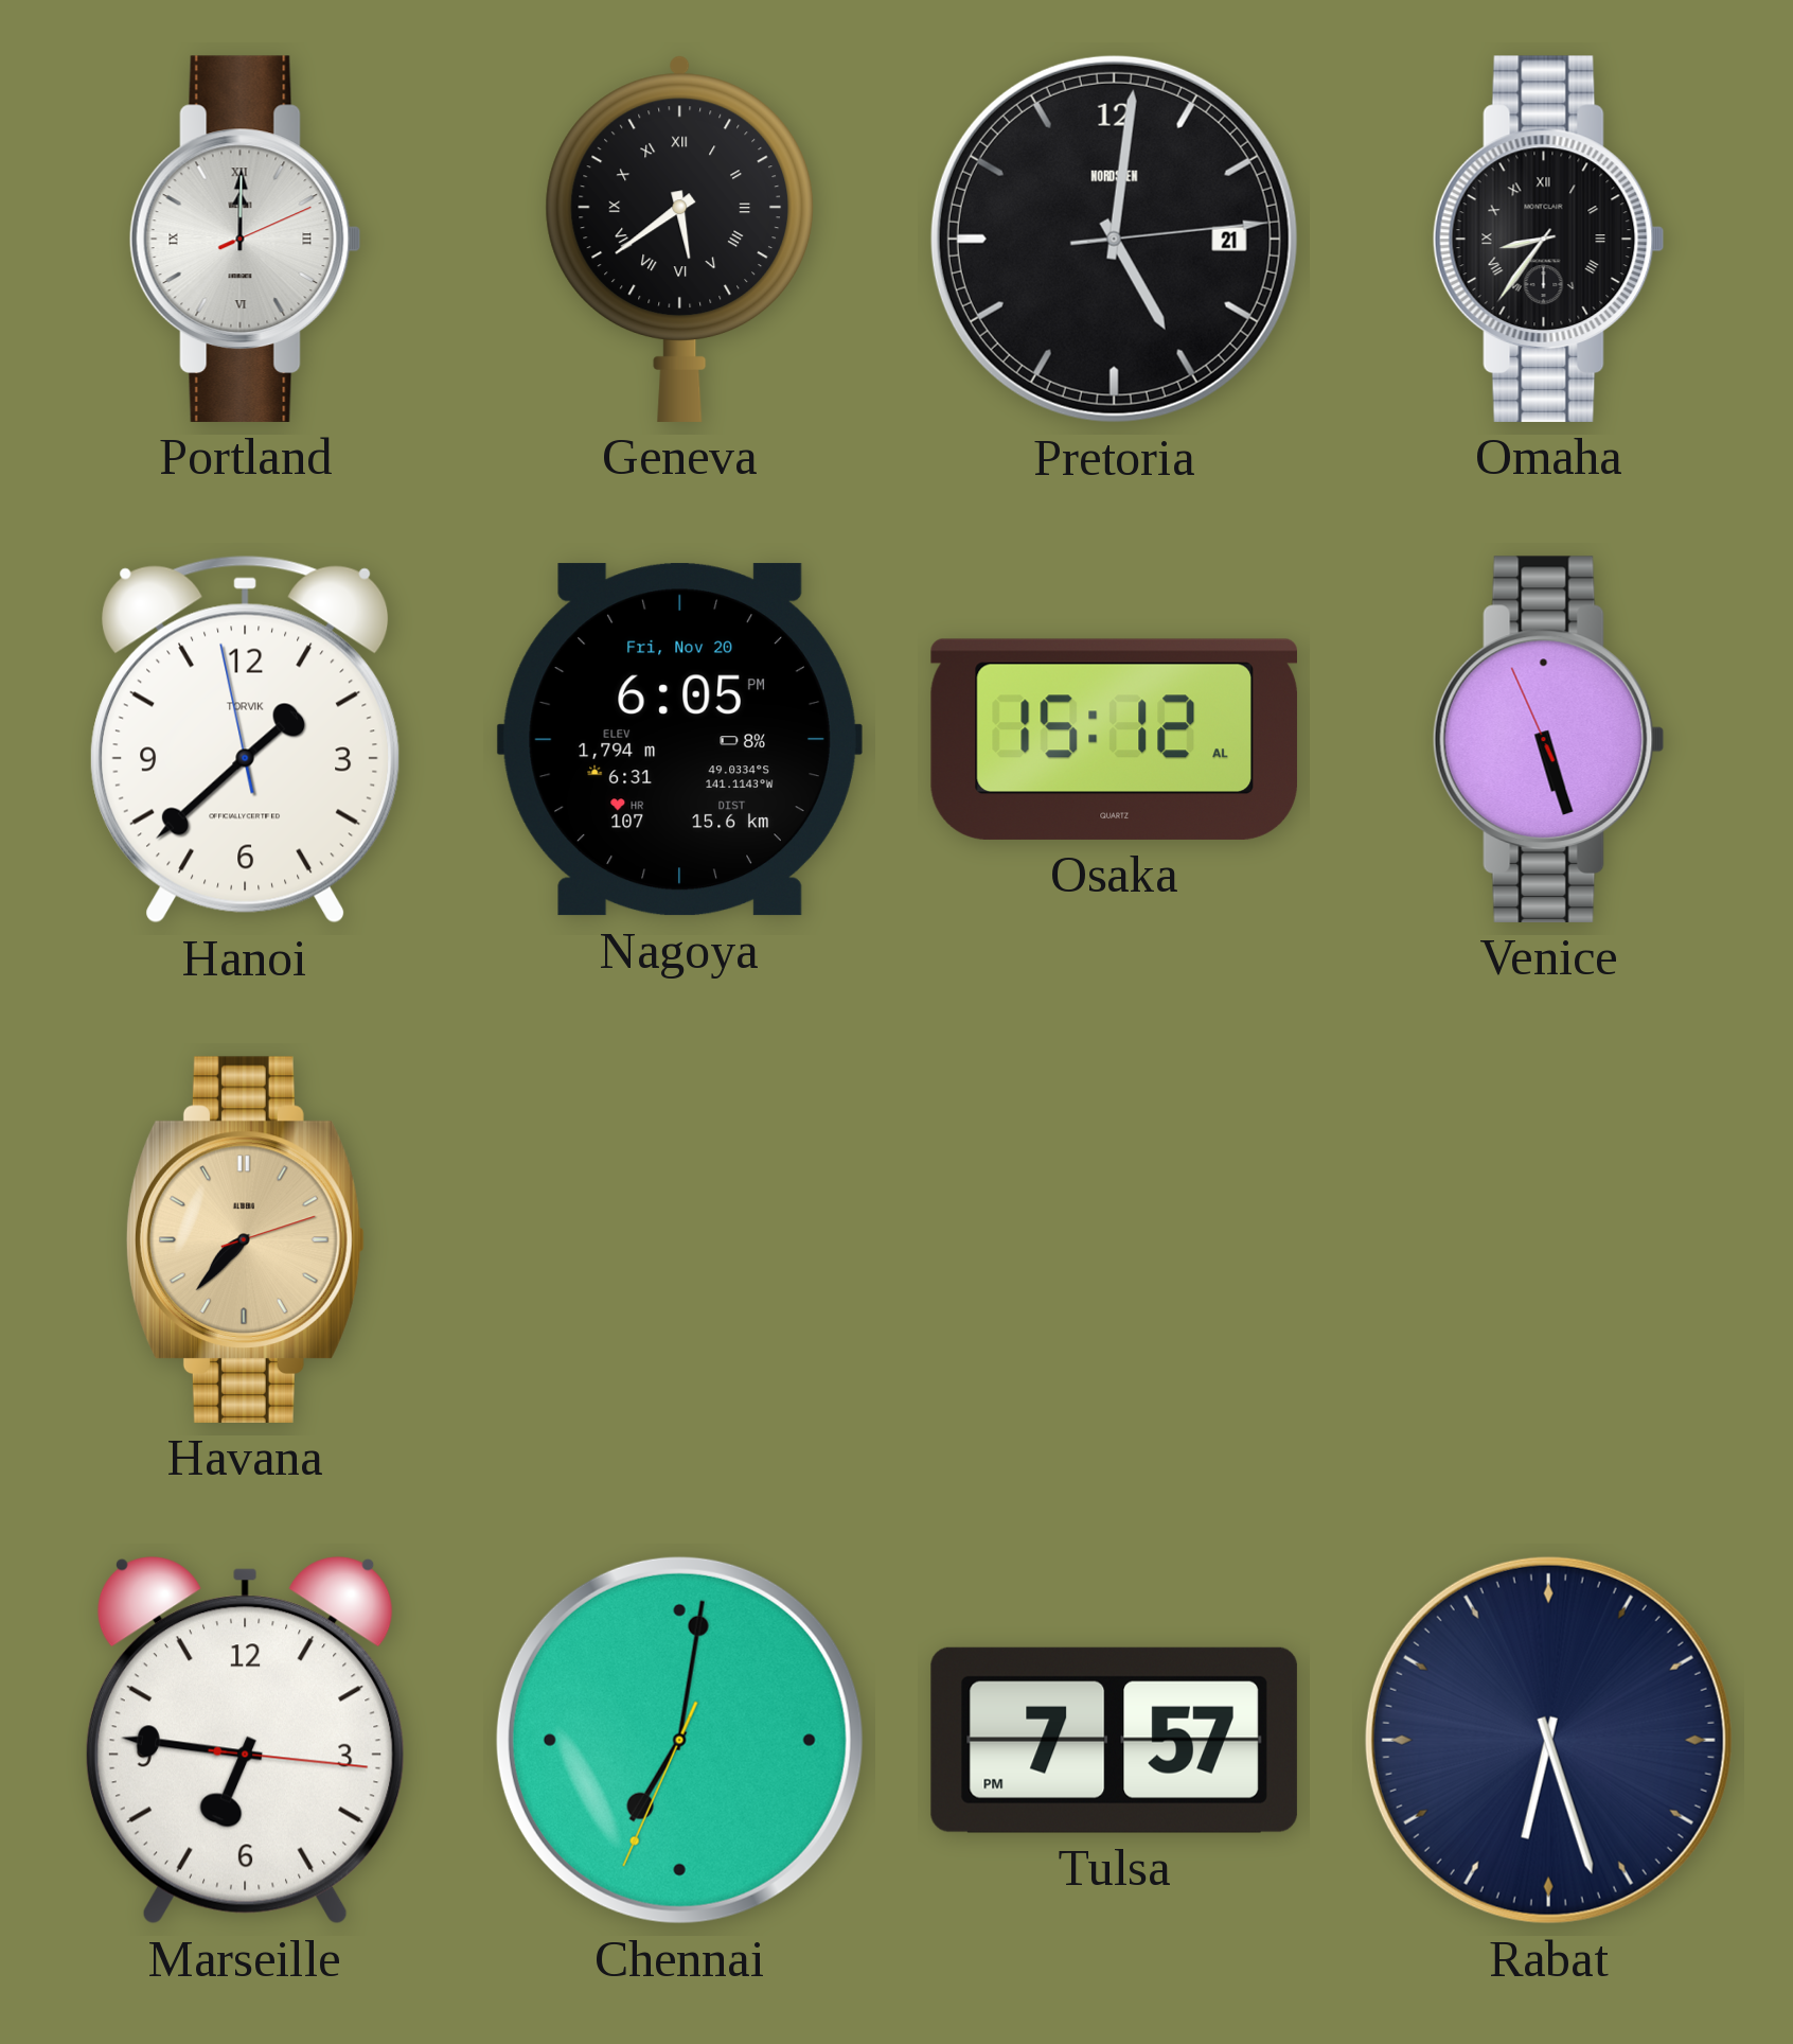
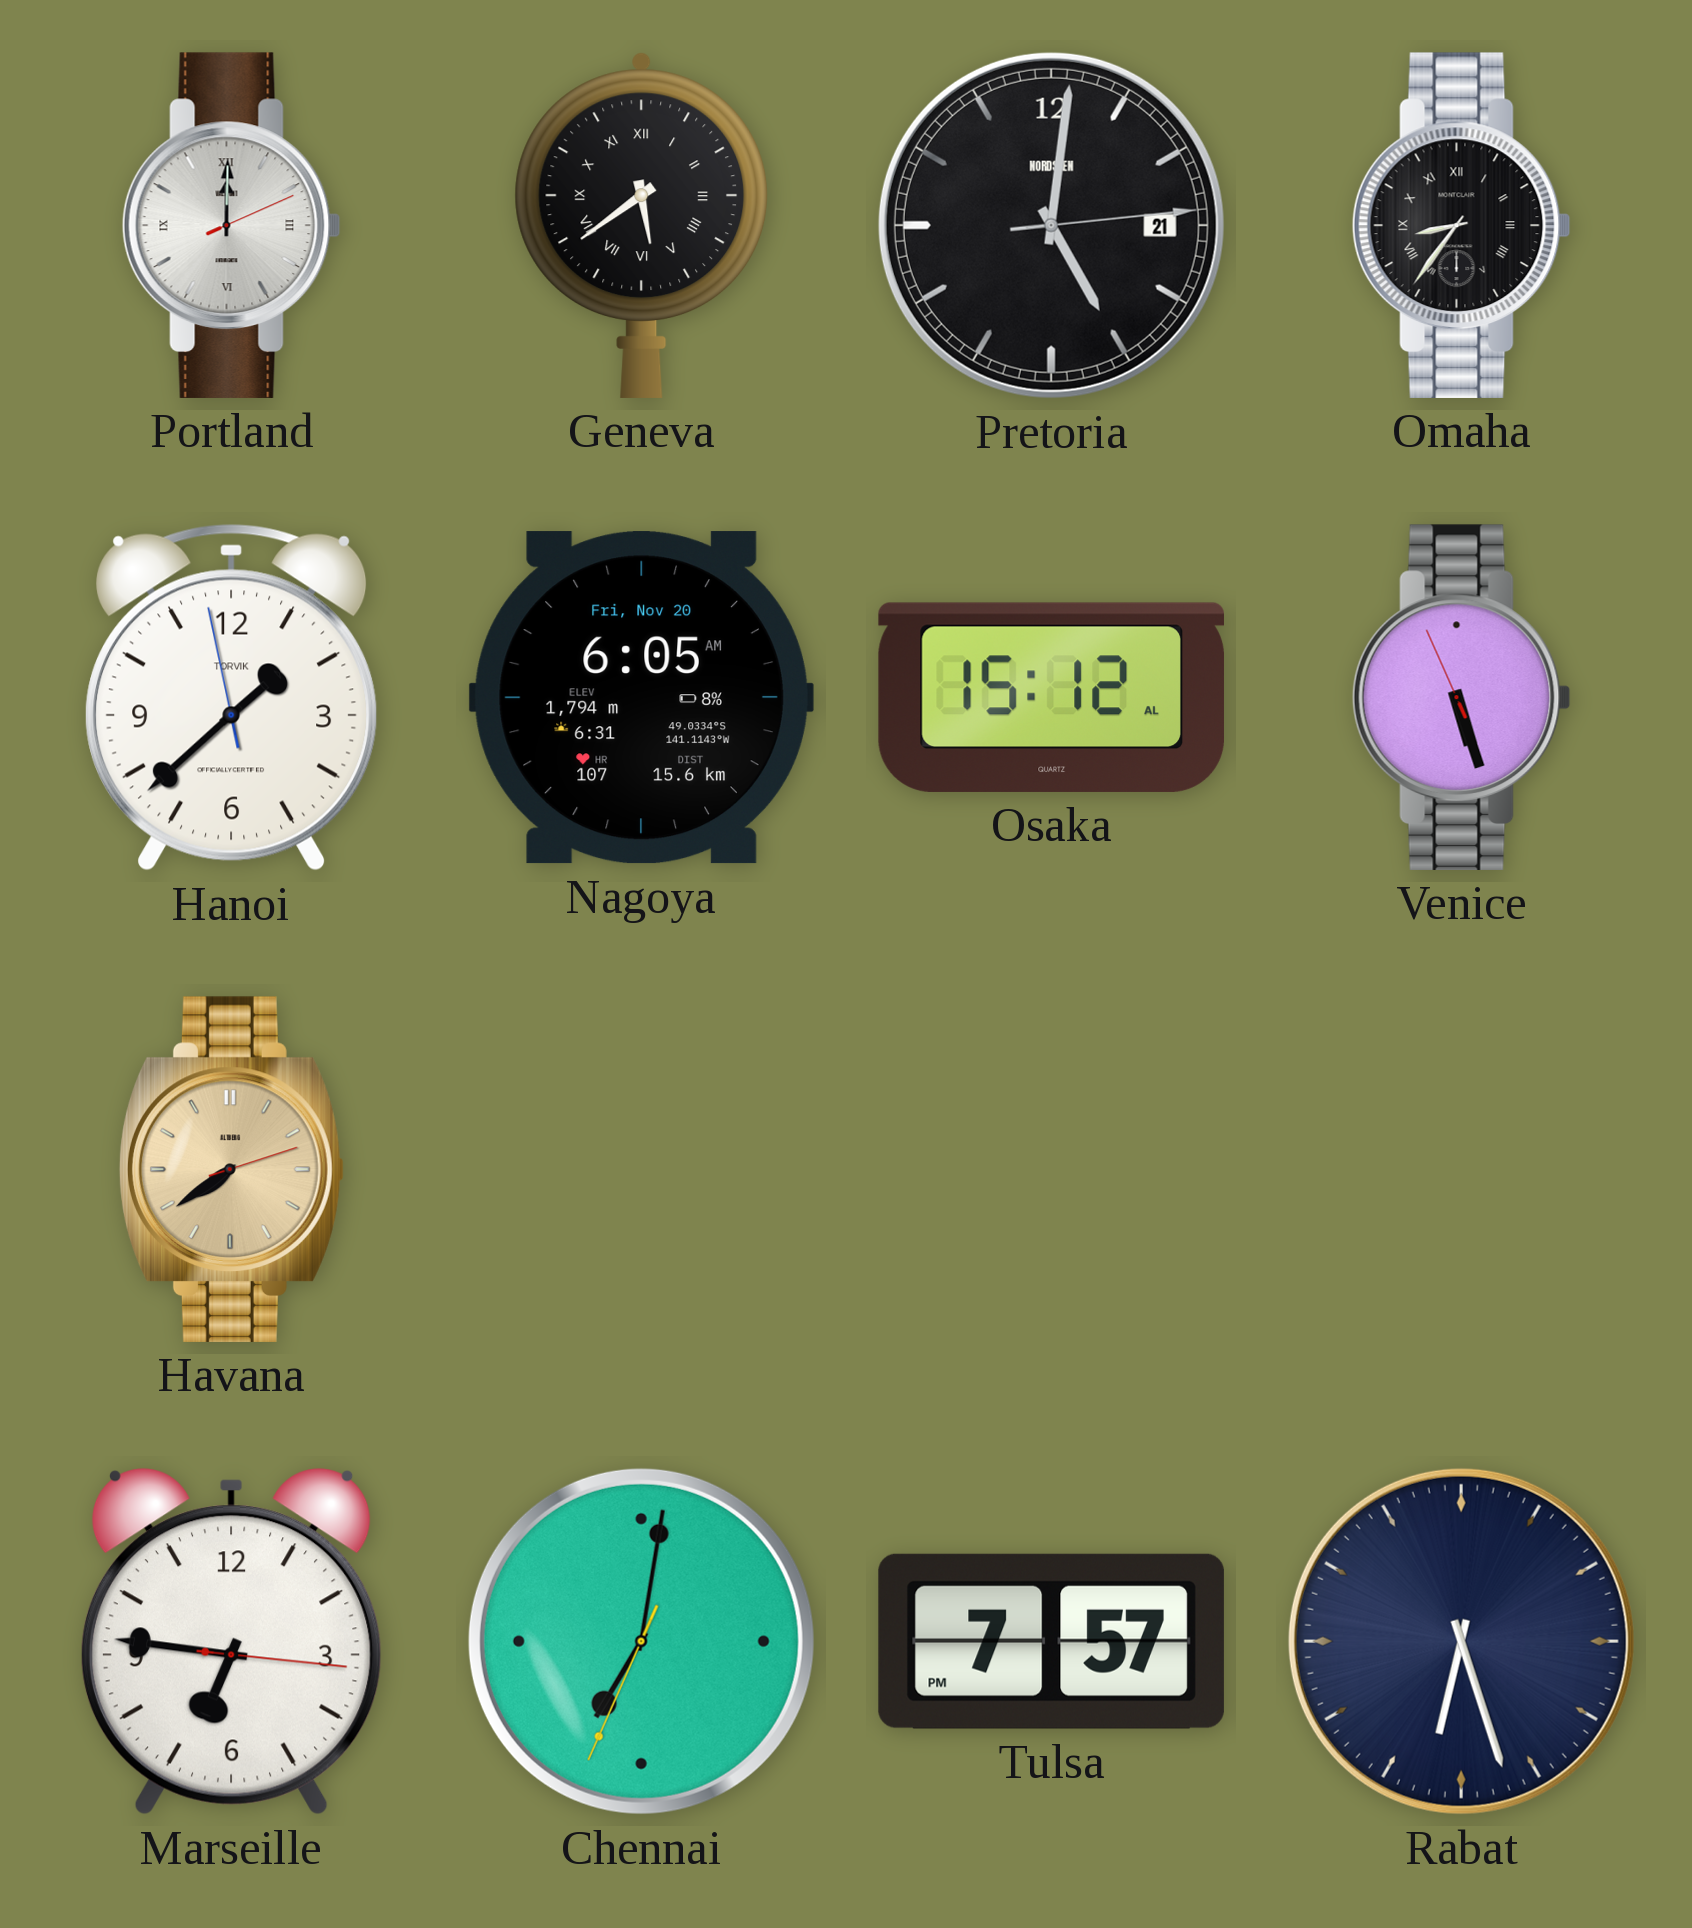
Nagoya: 6:05 PM -> 6:05 AM (641, 698)
Havana: 7:37 -> 7:39 (231, 1169)
